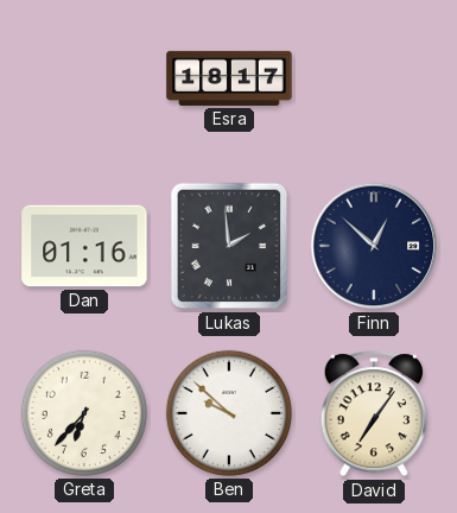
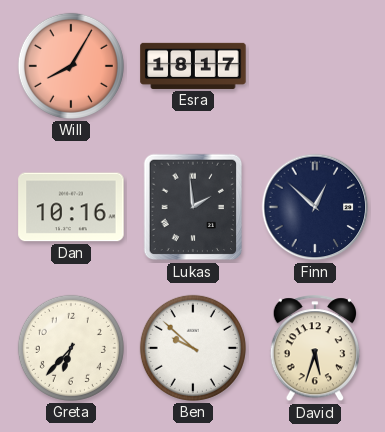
Will: none -> 8:05 (71, 66)
Dan: 01:16 -> 10:16 (71, 207)
David: 7:06 -> 5:33 (314, 349)
